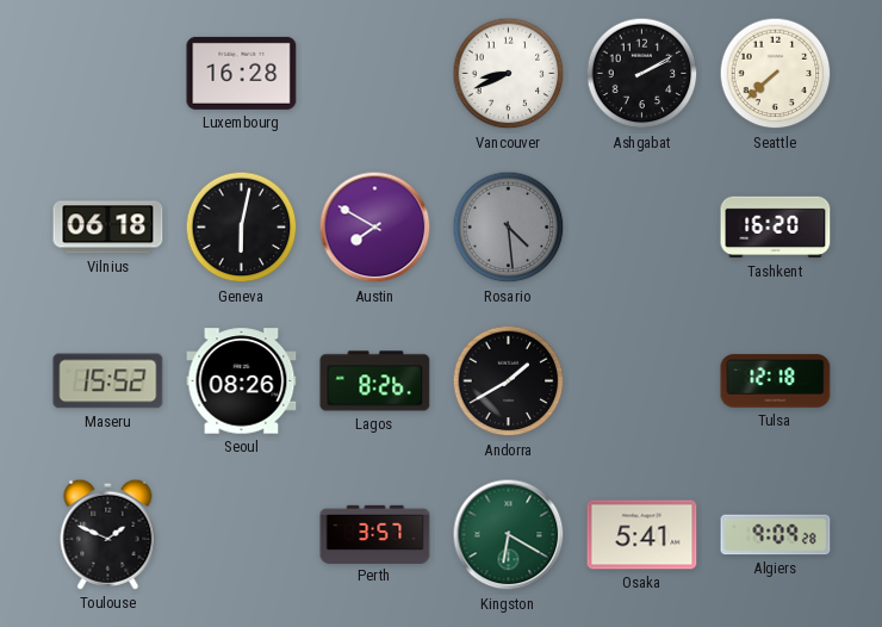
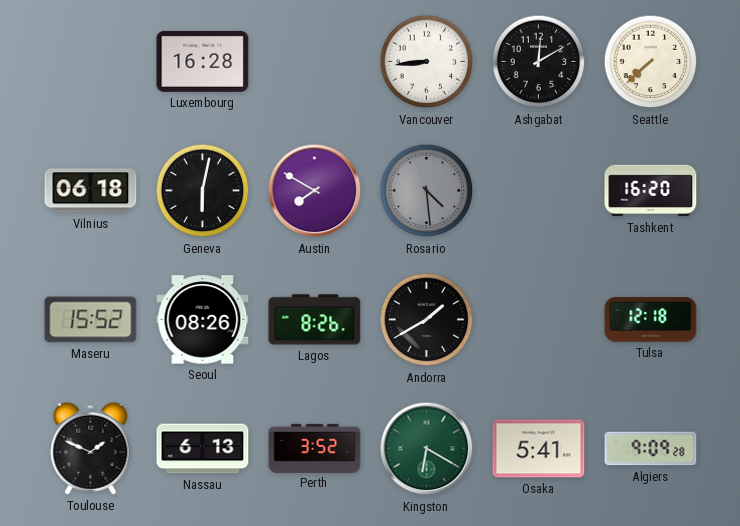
Vancouver: 8:41 -> 8:44 (427, 62)
Ashgabat: 2:10 -> 12:10 (539, 62)
Nassau: none -> 6:13 (203, 449)
Perth: 3:57 -> 3:52 (315, 448)
